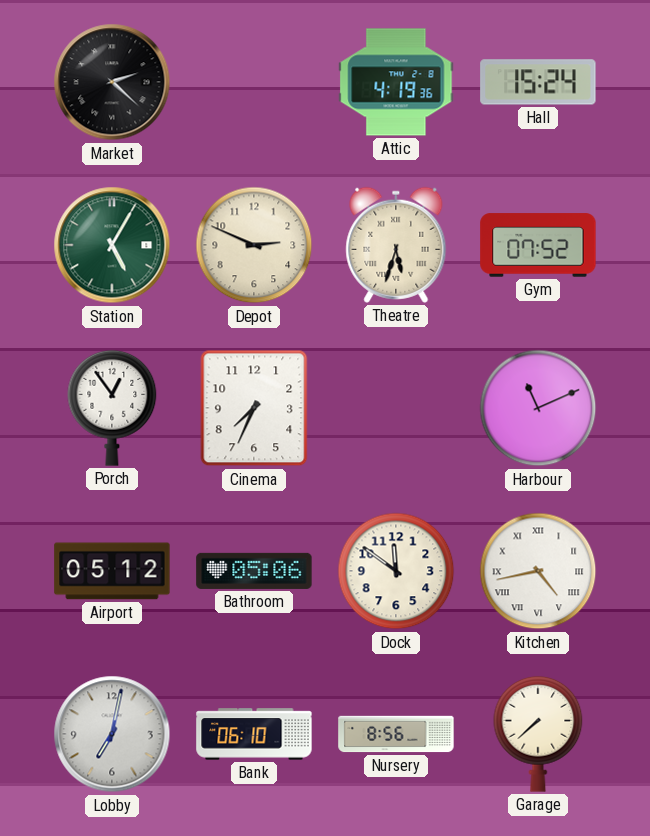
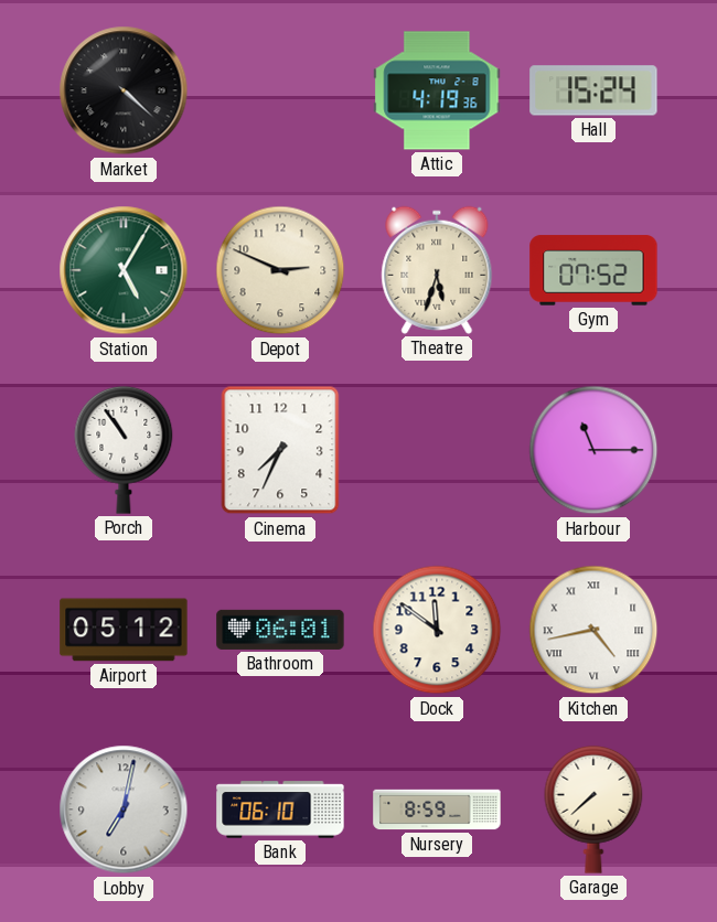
Market: 2:22 -> 4:22 (124, 90)
Porch: 12:54 -> 10:54 (124, 450)
Harbour: 11:11 -> 11:15 (593, 450)
Bathroom: 05:06 -> 06:01 (280, 630)
Nursery: 8:56 -> 8:59 (437, 810)
